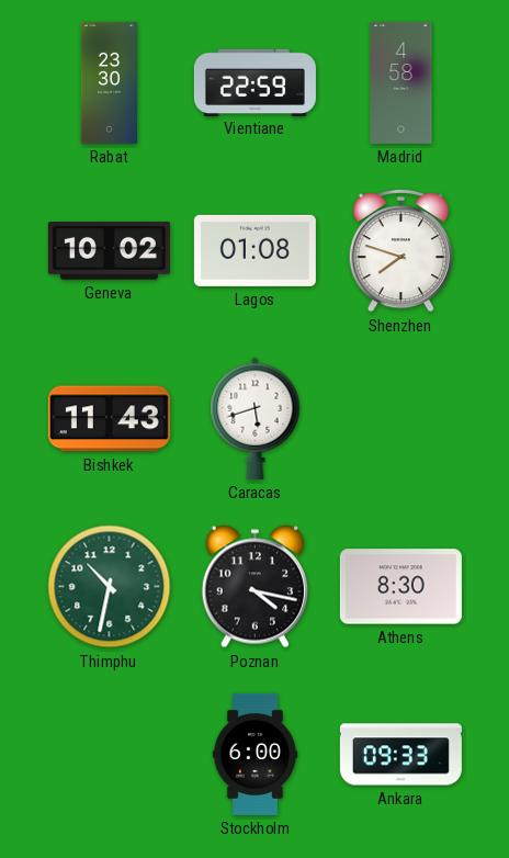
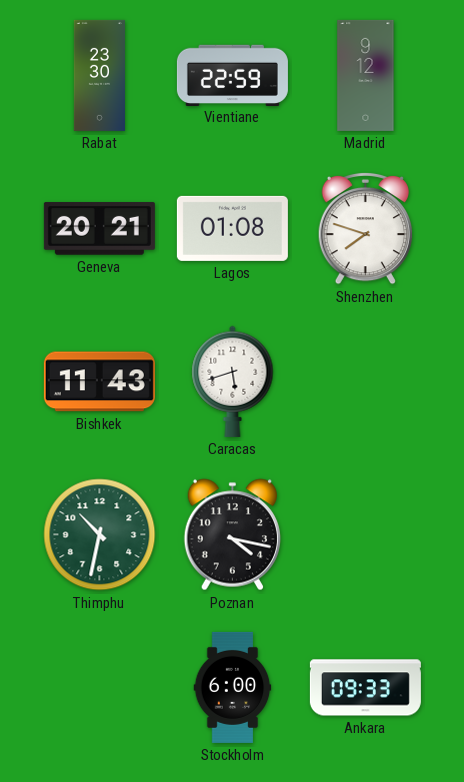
Madrid: 4:58 -> 9:12 (366, 75)
Geneva: 10:02 -> 20:21 (99, 229)
Athens: 8:30 -> none (400, 587)
